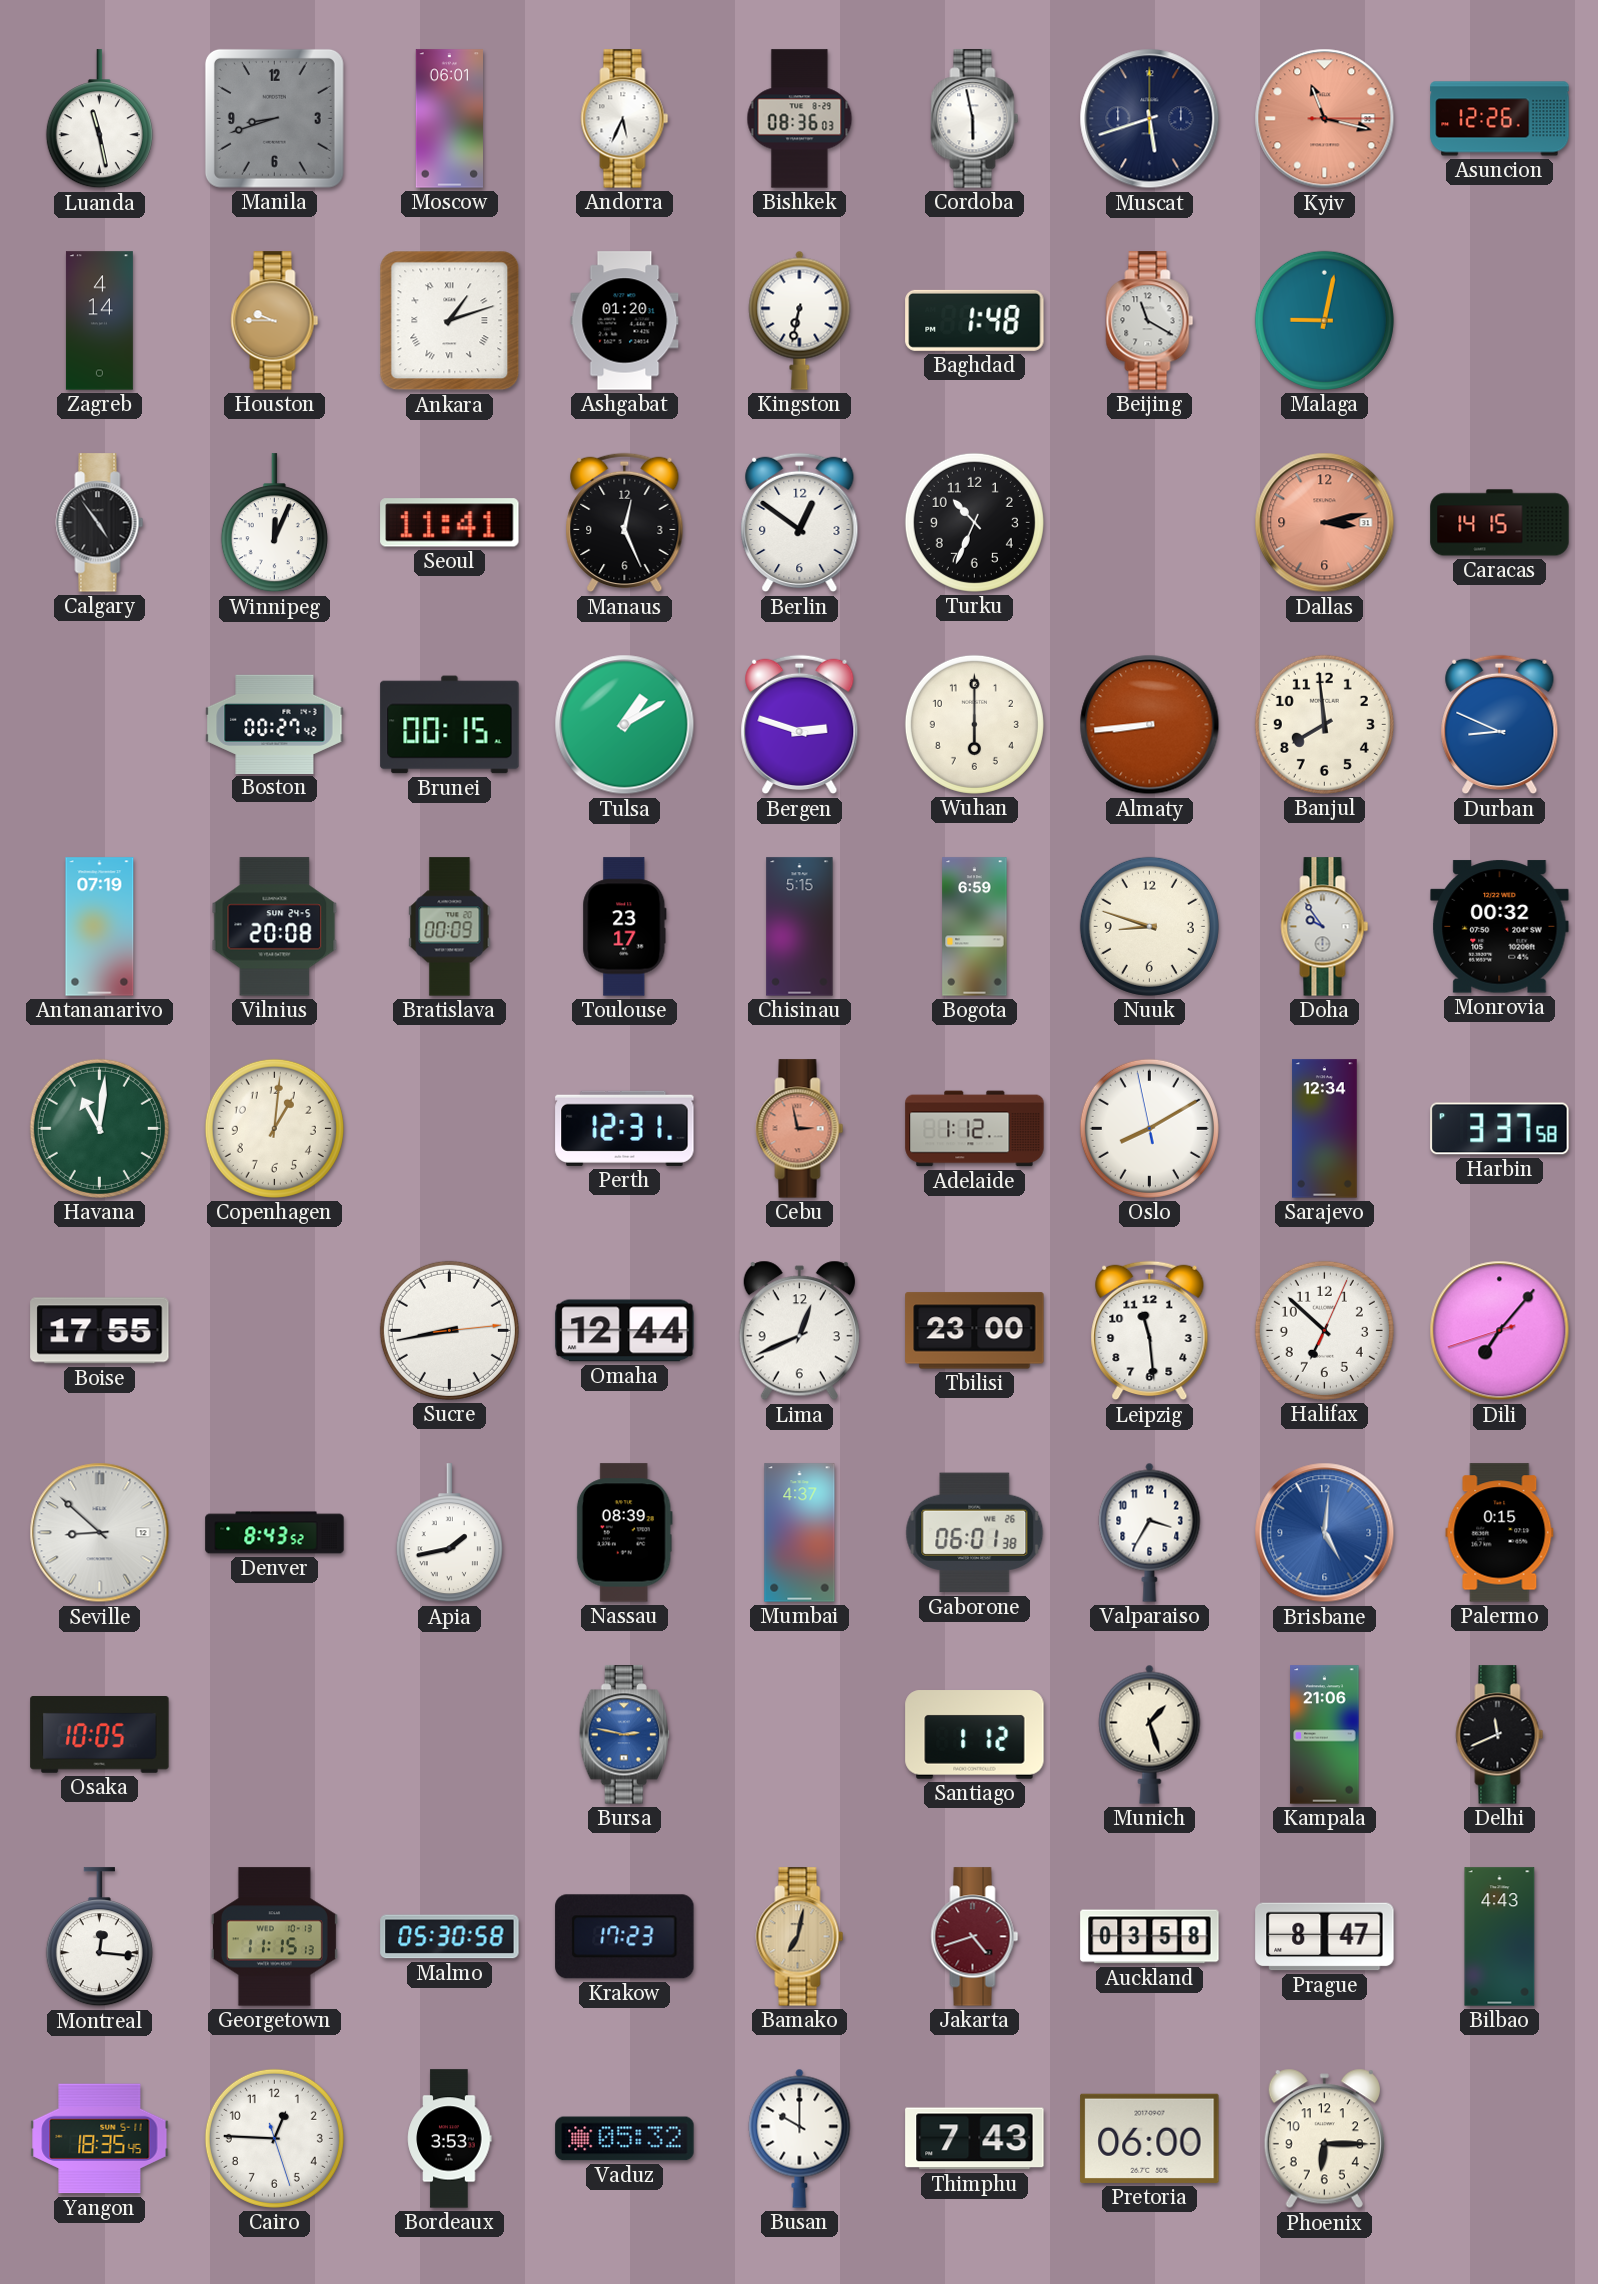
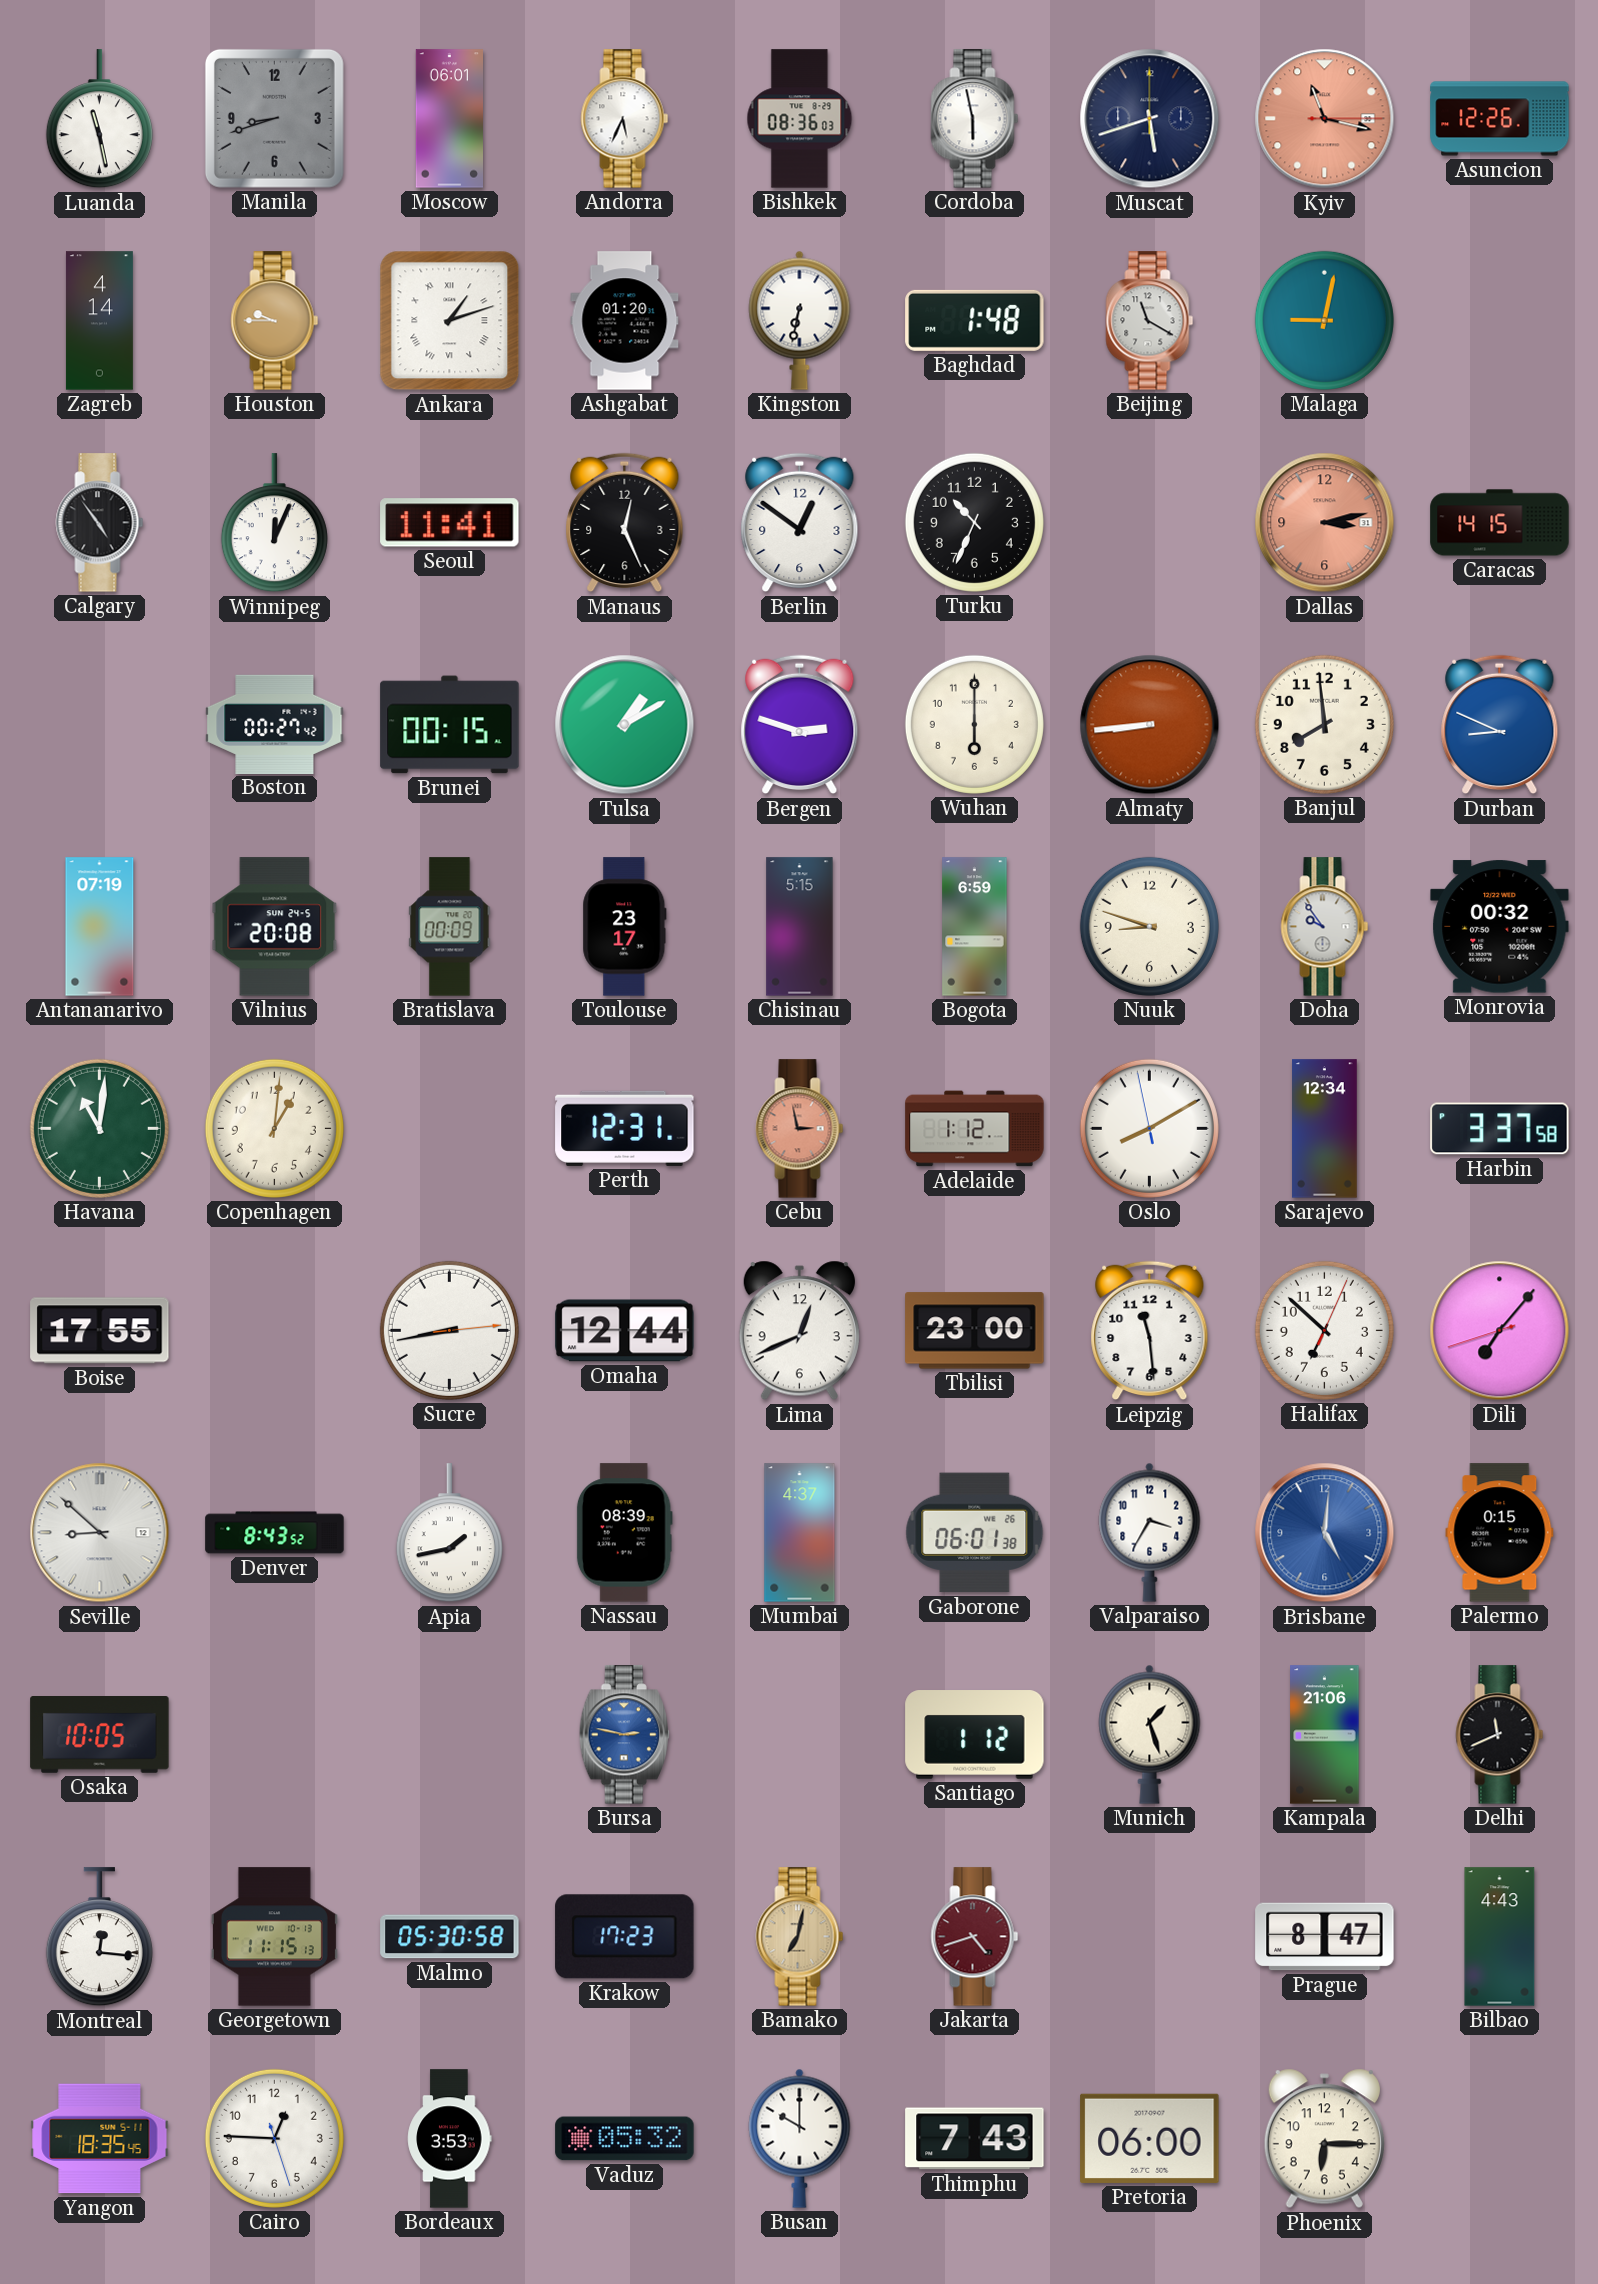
Auckland: 03:58 -> none (1150, 1937)
